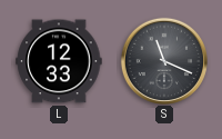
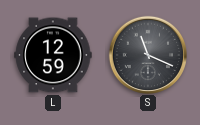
L: 12:33 -> 12:59 (53, 55)
